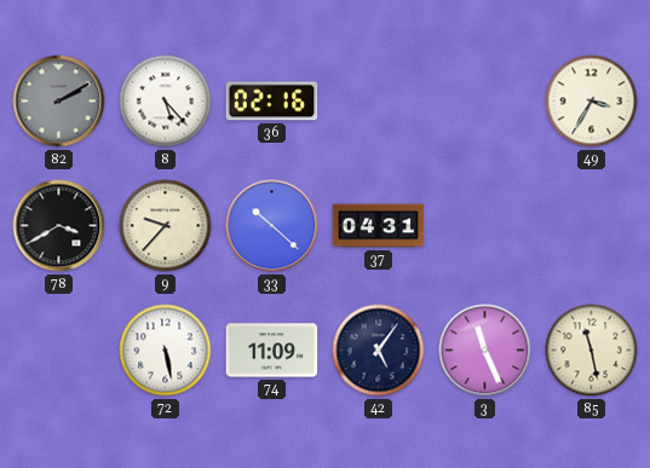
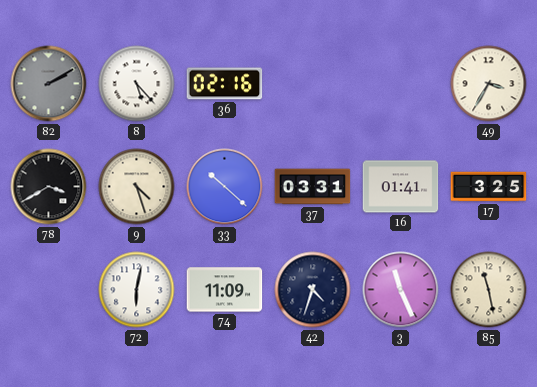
9: 9:37 -> 4:27 (137, 187)
37: 04:31 -> 03:31 (313, 187)
16: none -> 01:41 (401, 187)
17: none -> 3:25 (489, 187)
72: 5:28 -> 6:02 (137, 290)
42: 5:06 -> 4:33 (313, 290)
